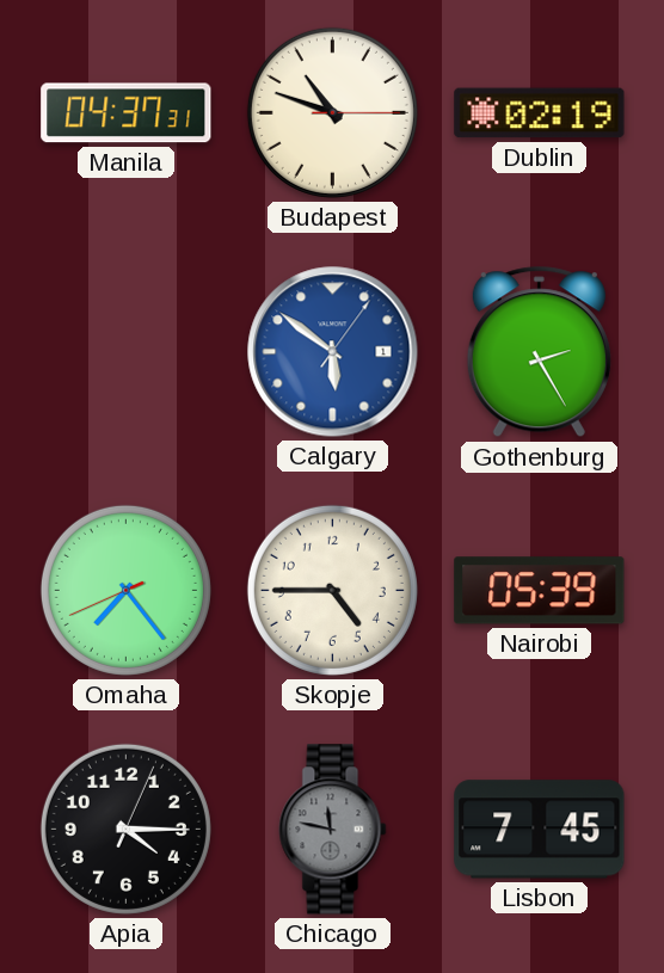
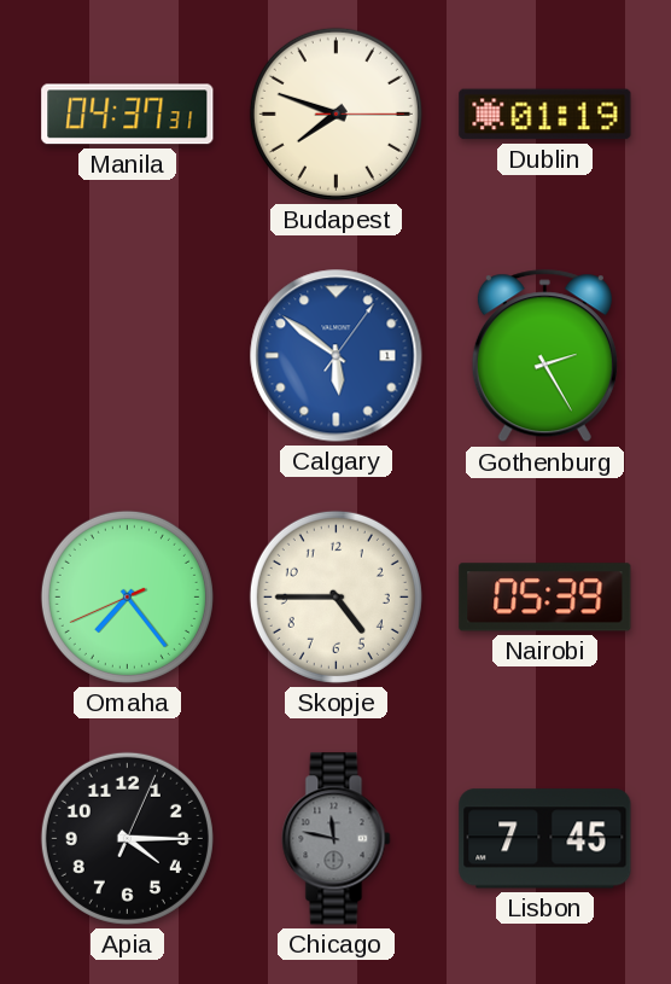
Budapest: 10:48 -> 7:48 (335, 113)
Dublin: 02:19 -> 01:19 (545, 115)
